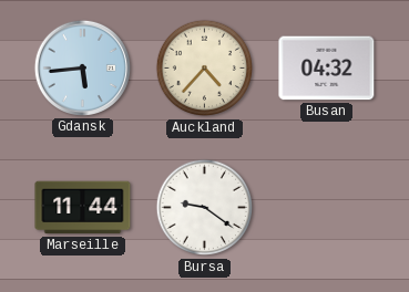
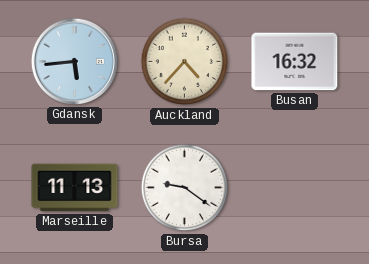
Busan: 04:32 -> 16:32 (295, 62)
Marseille: 11:44 -> 11:13 (75, 188)
